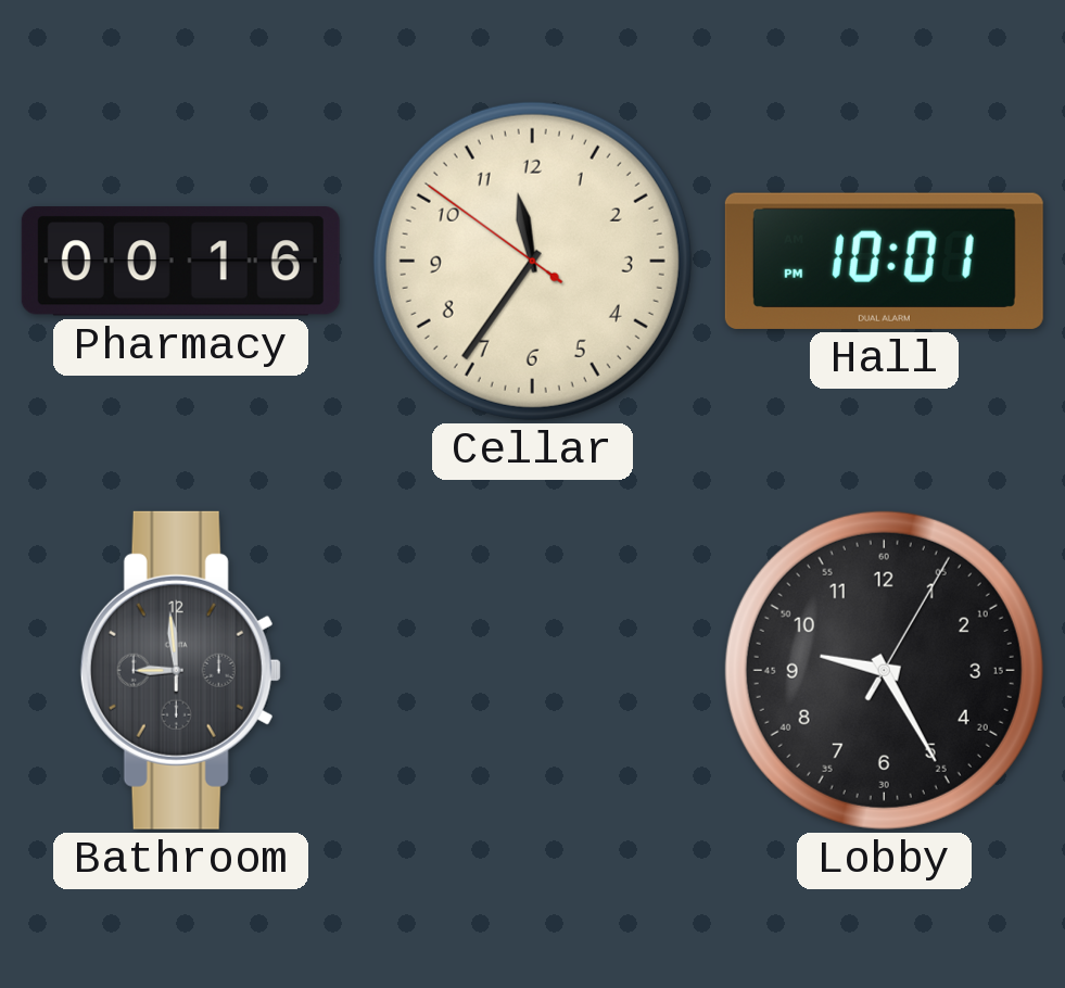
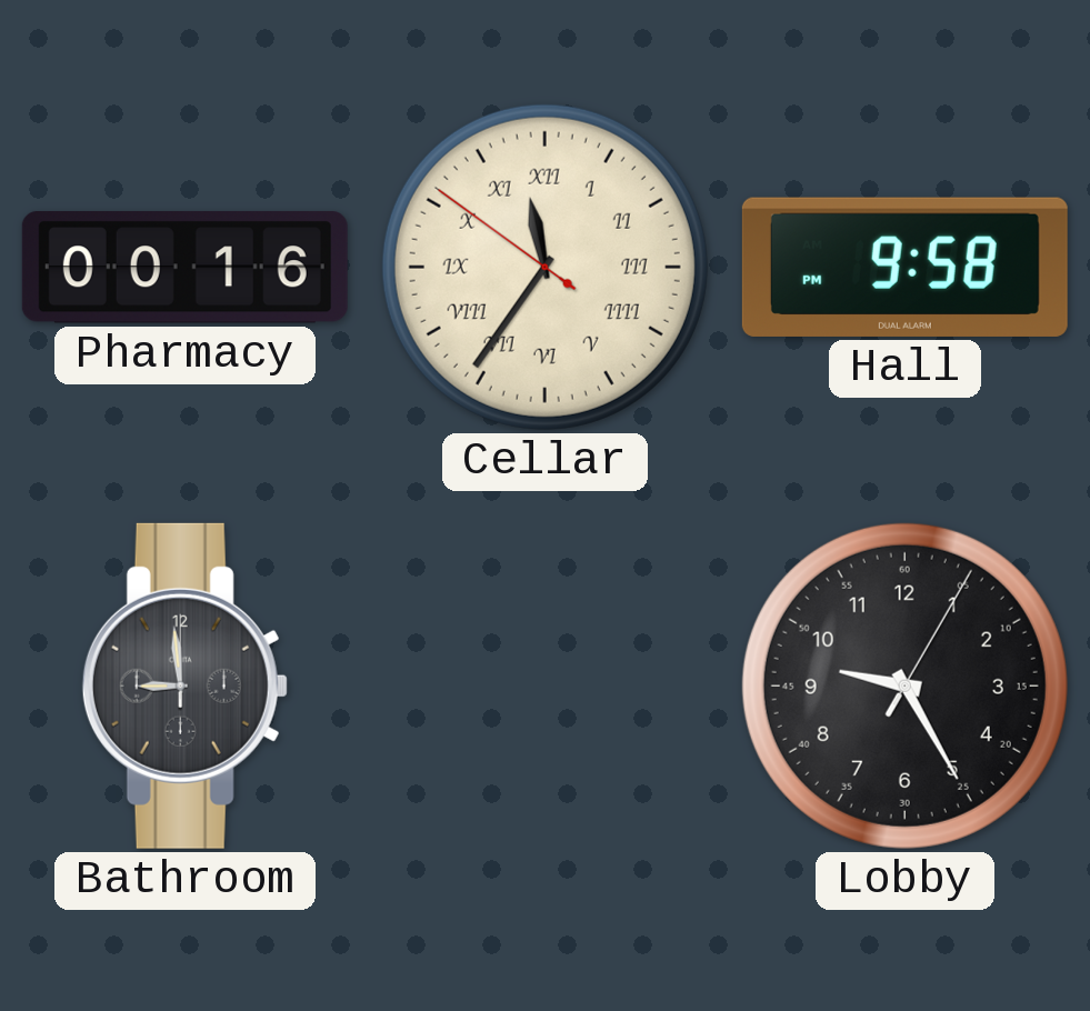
Cellar numerals: Arabic -> Roman (544, 267)
Hall: 10:01 -> 9:58 (904, 267)
